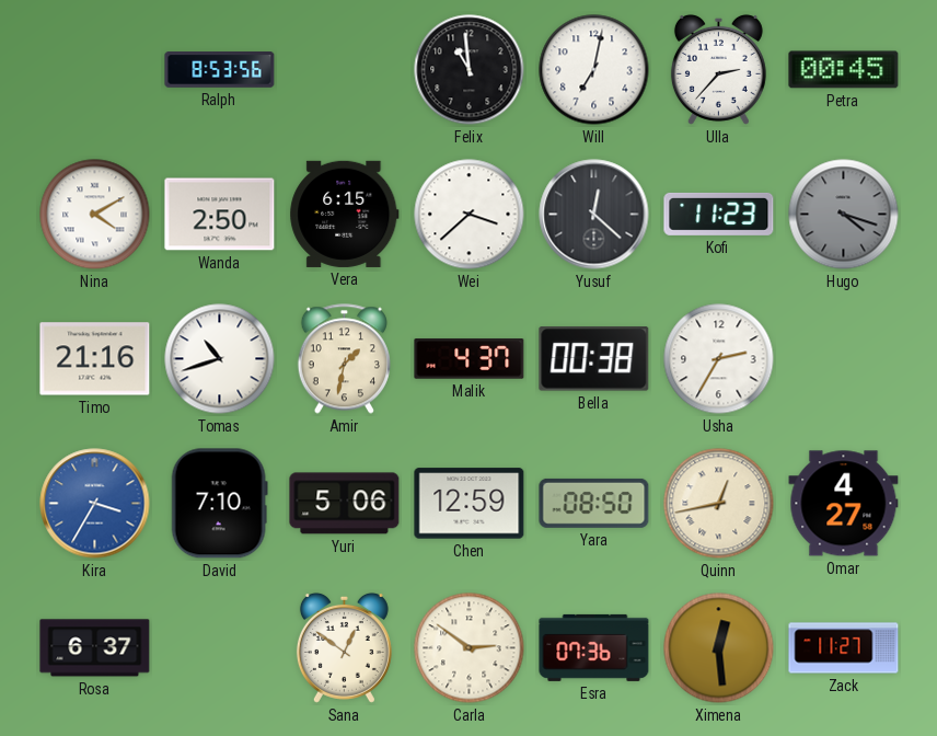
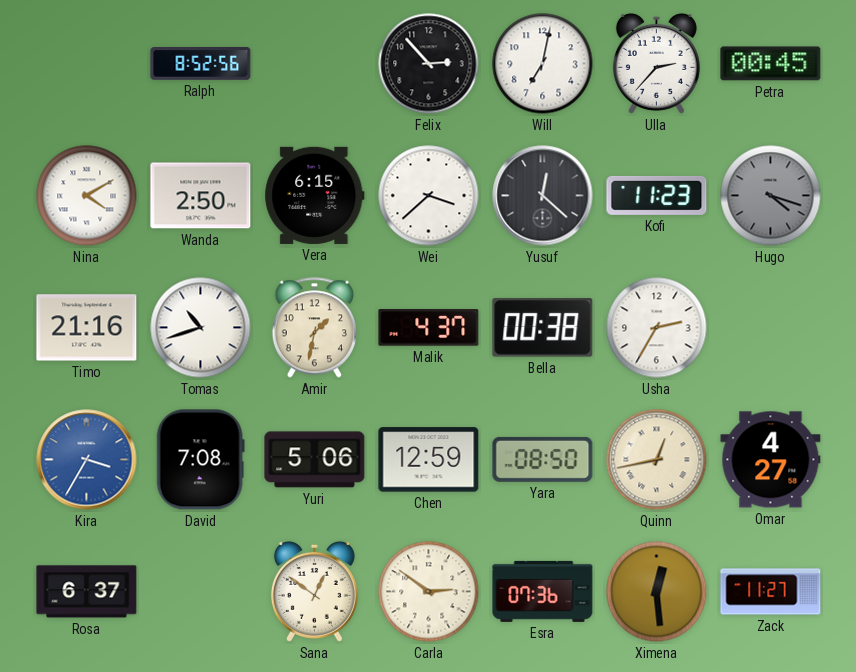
Ralph: 8:53 -> 8:52 (201, 64)
Felix: 10:59 -> 2:53 (429, 64)
David: 7:10 -> 7:08 (200, 460)
